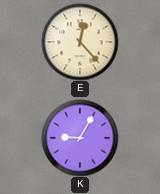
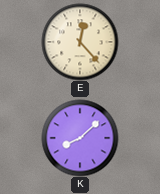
K: 9:05 -> 8:08 (80, 138)
